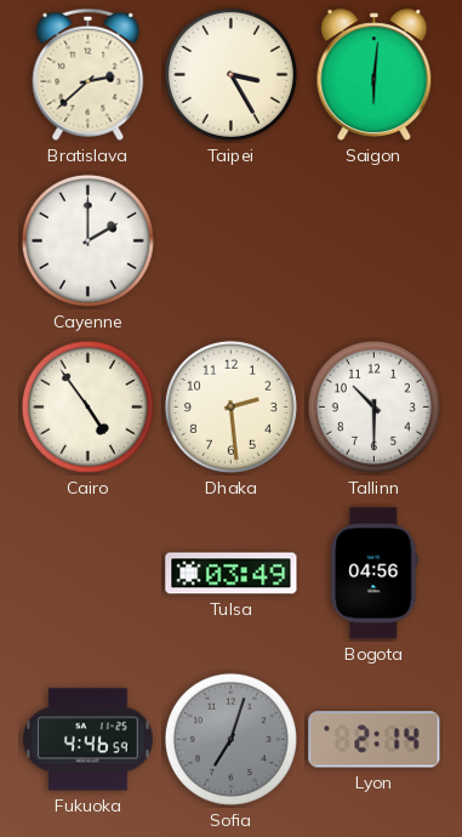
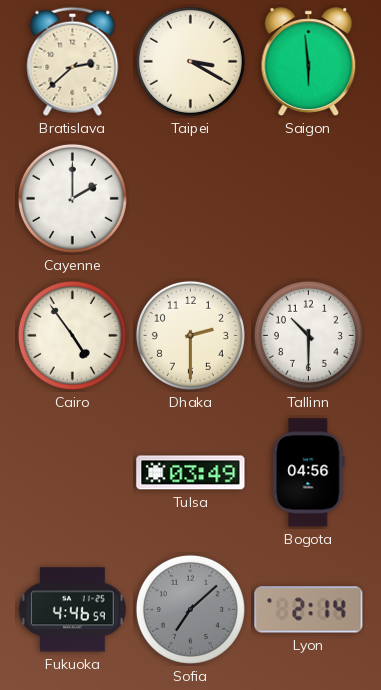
Taipei: 3:25 -> 3:20 (190, 61)
Saigon: 6:01 -> 5:59 (309, 62)
Dhaka: 2:29 -> 2:30 (190, 335)
Sofia: 7:03 -> 7:08 (190, 609)
